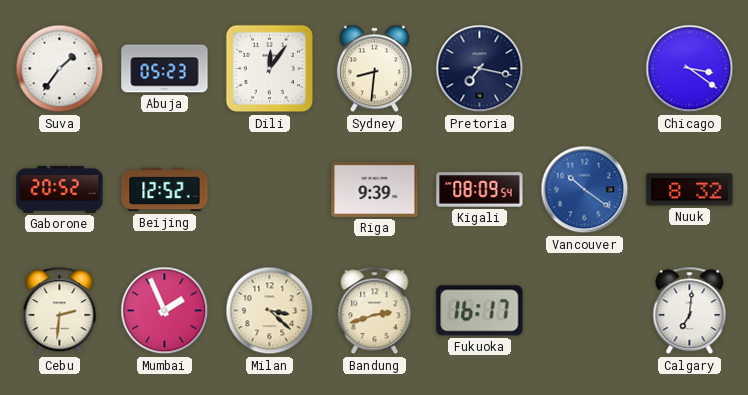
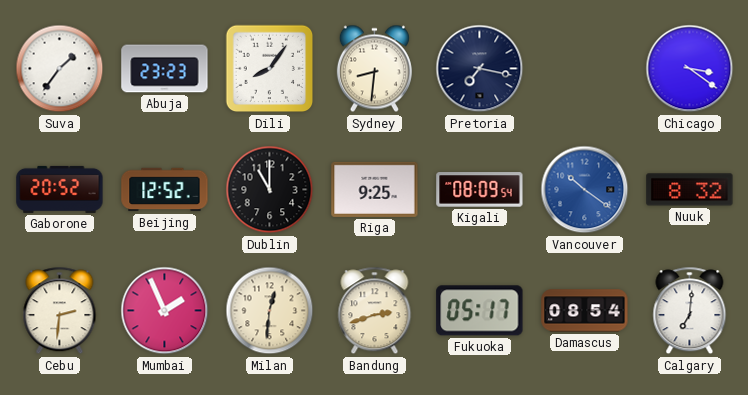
Abuja: 05:23 -> 23:23 (165, 69)
Dili: 12:06 -> 8:06 (270, 69)
Dublin: none -> 11:00 (270, 190)
Riga: 9:39 -> 9:25 (375, 189)
Milan: 3:22 -> 12:31 (270, 311)
Fukuoka: 16:17 -> 05:17 (480, 311)
Damascus: none -> 08:54 (585, 311)
